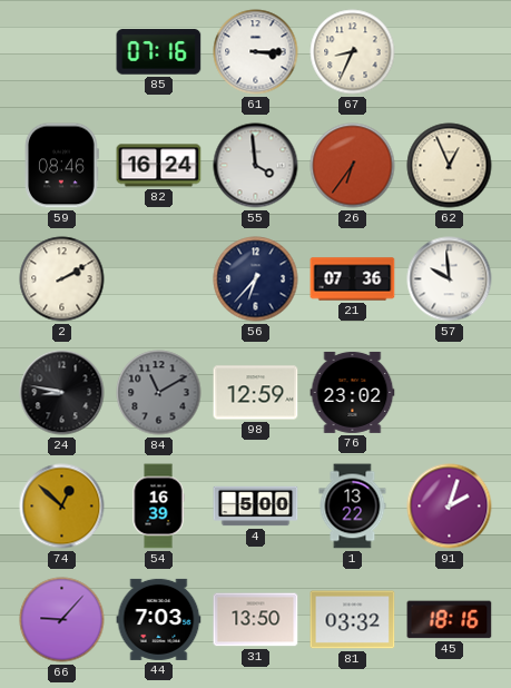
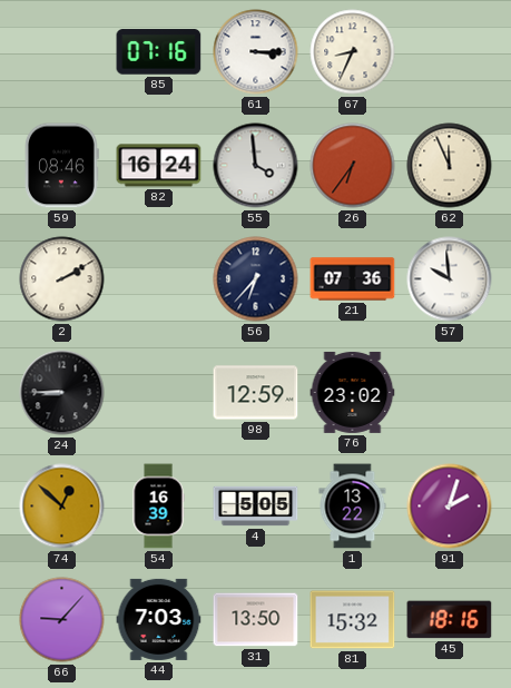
62: 12:56 -> 11:56 (450, 166)
24: 8:47 -> 8:45 (62, 393)
84: 11:10 -> none (159, 393)
4: 5:00 -> 5:05 (256, 507)
81: 03:32 -> 15:32 (353, 620)
